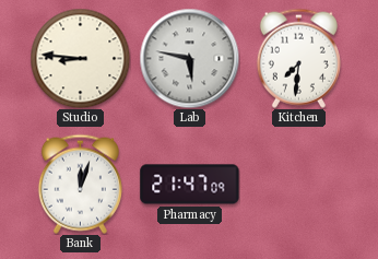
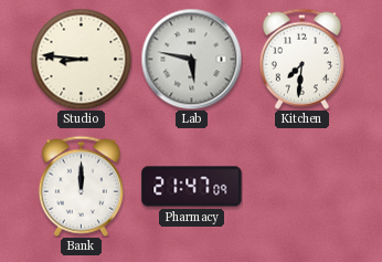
Bank: 12:03 -> 12:00 (81, 186)
